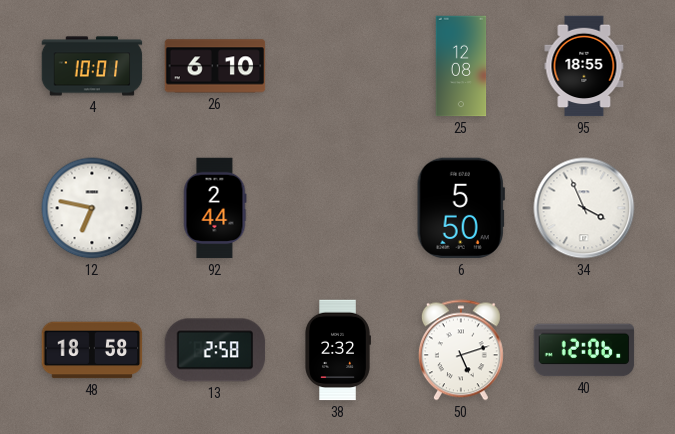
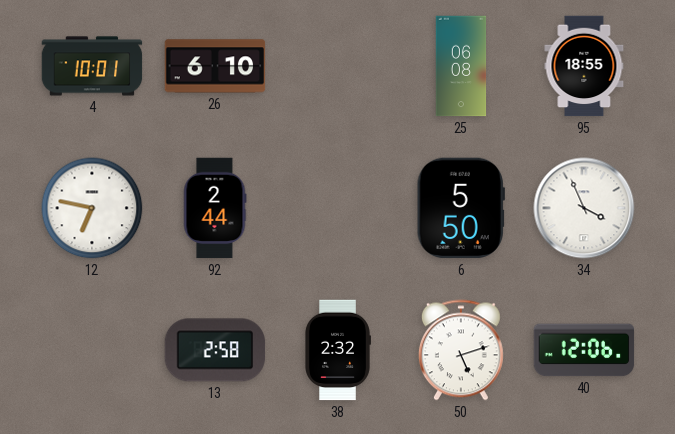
25: 12:08 -> 06:08 (461, 66)
48: 18:58 -> none (92, 350)
